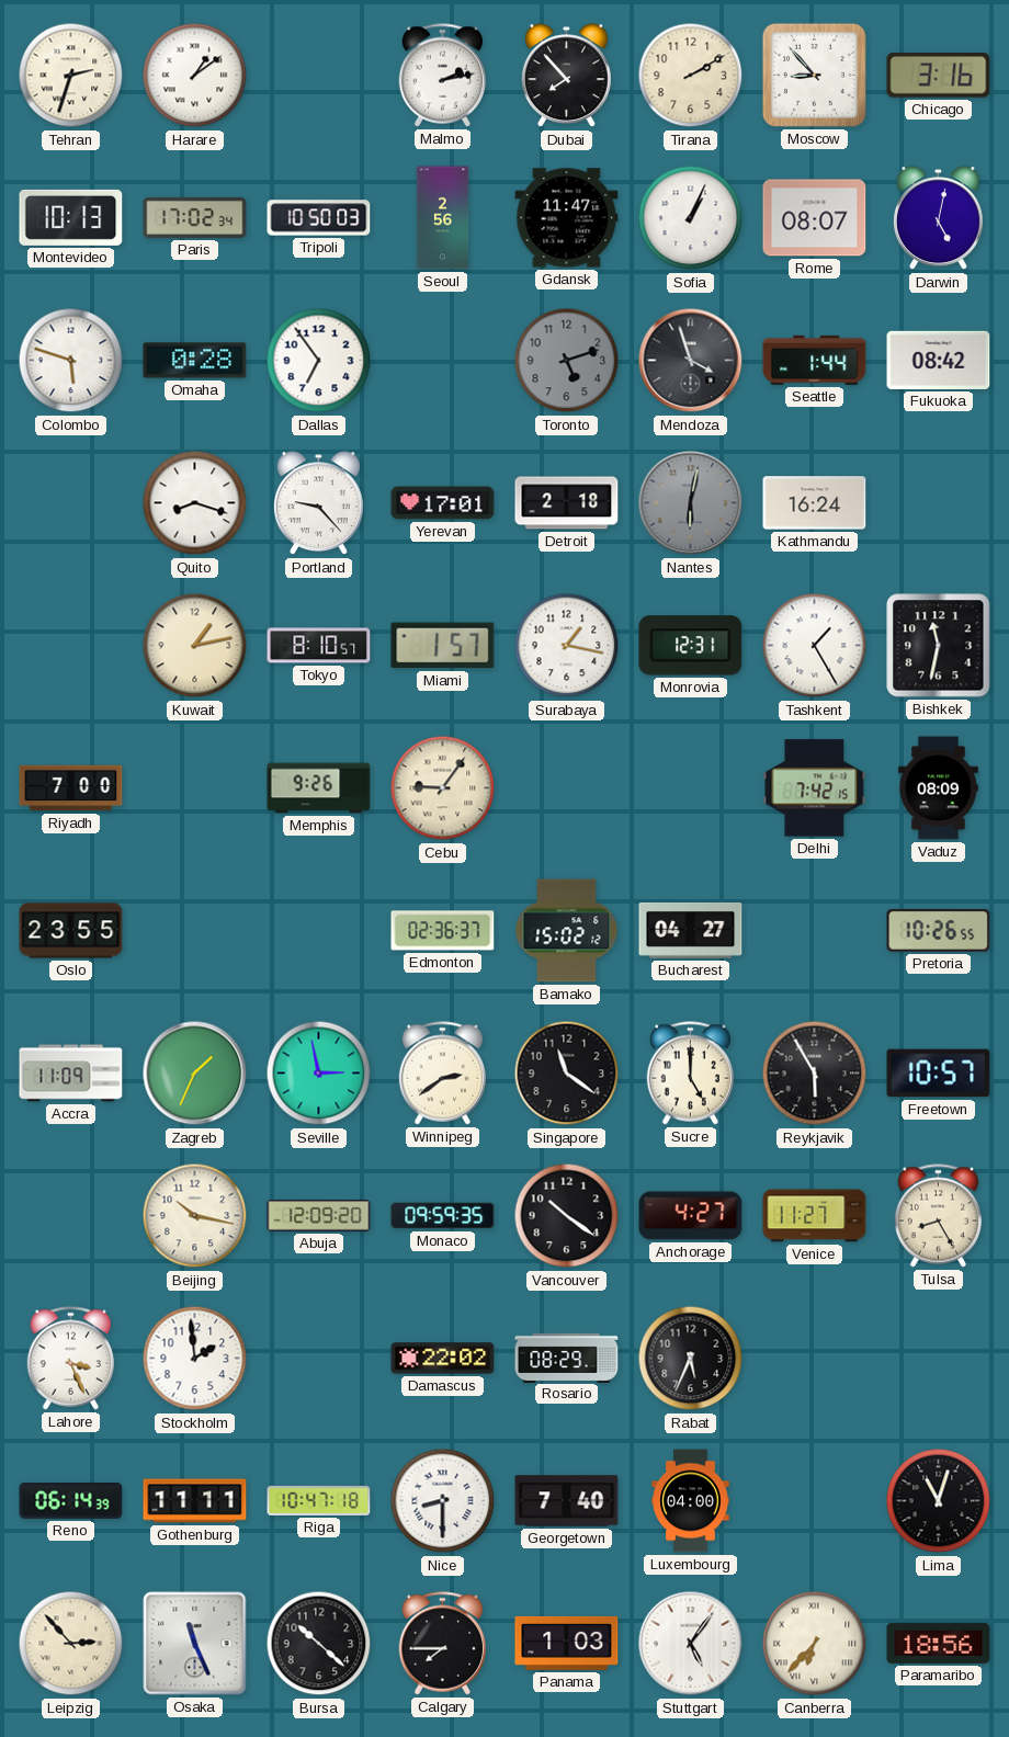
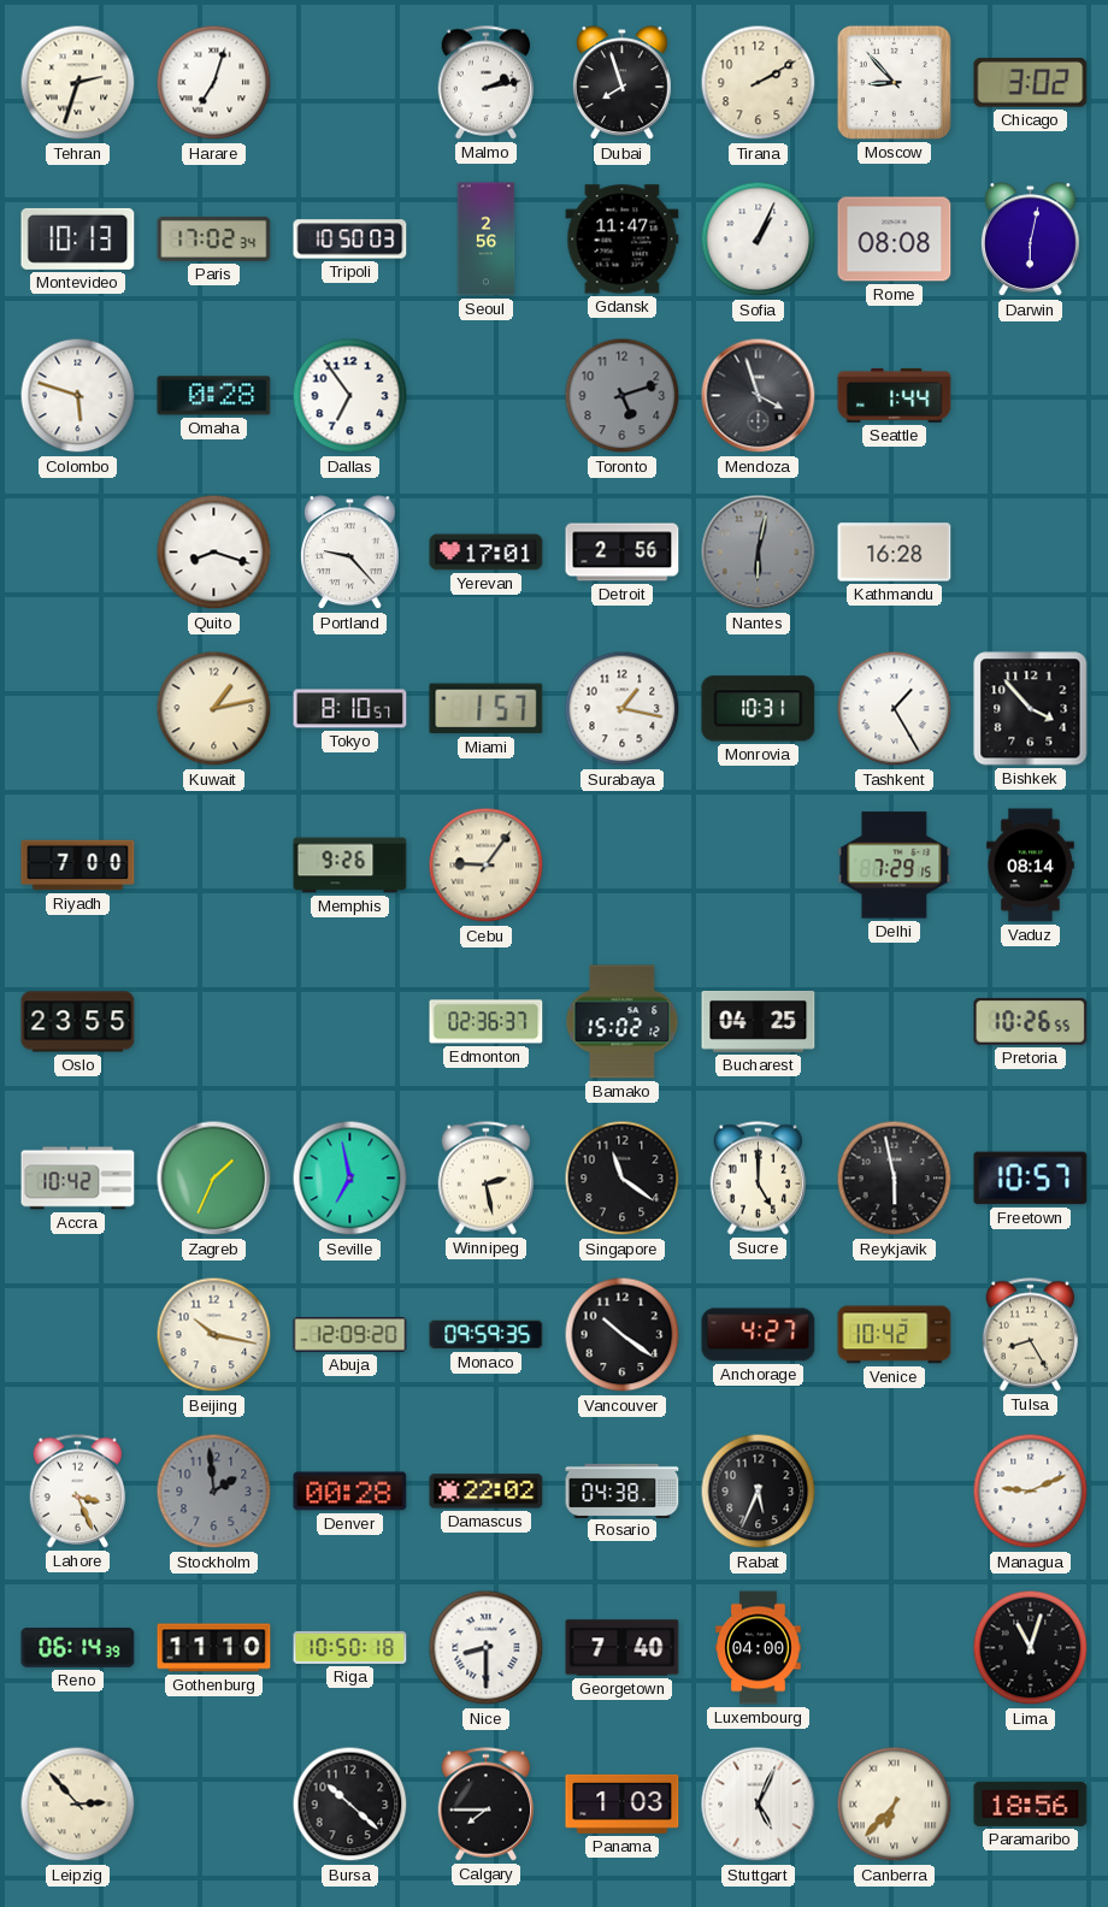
Harare: 1:09 -> 7:03 (214, 83)
Dubai: 7:53 -> 7:57 (621, 83)
Chicago: 3:16 -> 3:02 (1031, 83)
Rome: 08:07 -> 08:08 (895, 240)
Darwin: 5:02 -> 6:02 (1030, 240)
Fukuoka: 08:42 -> none (939, 360)
Detroit: 2:18 -> 2:56 (623, 553)
Kathmandu: 16:24 -> 16:28 (895, 553)
Monrovia: 12:31 -> 10:31 (759, 709)
Bishkek: 11:32 -> 3:53 (1031, 709)
Delhi: 7:42 -> 7:29 (895, 866)
Vaduz: 08:09 -> 08:14 (1031, 866)
Bucharest: 04:27 -> 04:25 (759, 1022)
Accra: 11:09 -> 10:42 (78, 1179)
Seville: 2:58 -> 6:58 (350, 1179)
Winnipeg: 2:39 -> 2:28 (487, 1179)
Reykjavik: 5:55 -> 5:58 (895, 1179)
Venice: 11:27 -> 10:42 (895, 1335)
Stockholm dial: white -> grey (214, 1492)
Denver: none -> 00:28 (350, 1492)
Rosario: 08:29 -> 04:38 (623, 1490)
Managua: none -> 9:11 (1031, 1492)
Gothenburg: 11:11 -> 11:10 (214, 1648)
Riga: 10:47 -> 10:50 (350, 1647)
Osaka: 11:26 -> none (195, 1644)
Stuttgart: 5:06 -> 5:04 (759, 1805)
